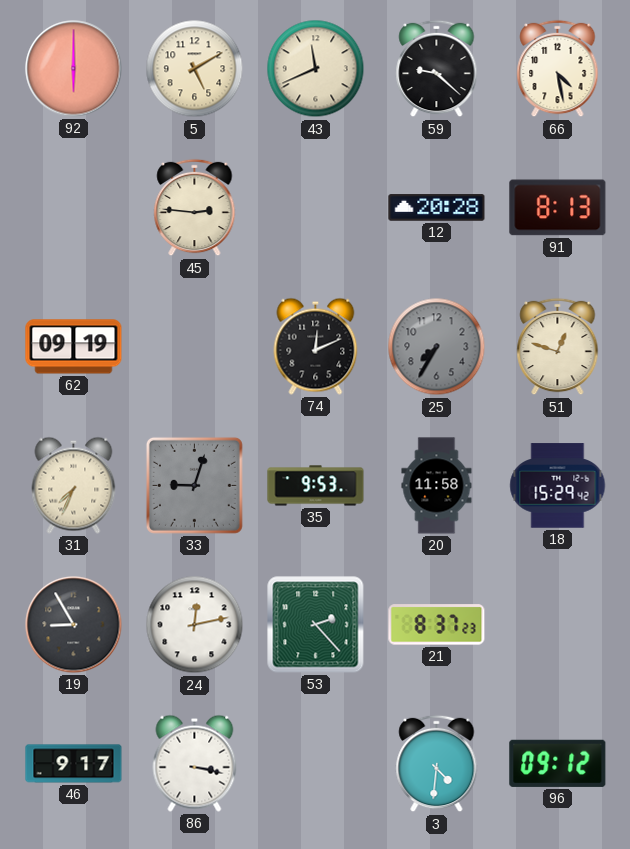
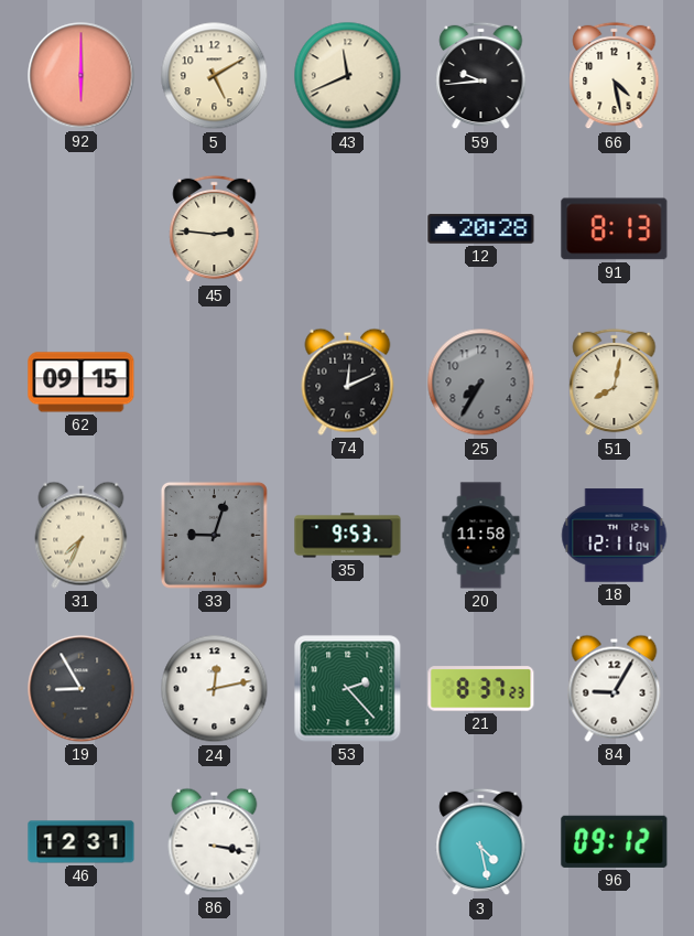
59: 9:22 -> 9:44 (481, 76)
62: 09:19 -> 09:15 (82, 383)
51: 12:48 -> 8:02 (615, 383)
18: 15:29 -> 12:11 (615, 536)
84: none -> 9:05 (615, 688)
46: 9:17 -> 12:31 (82, 842)
3: 4:31 -> 4:28 (481, 842)
